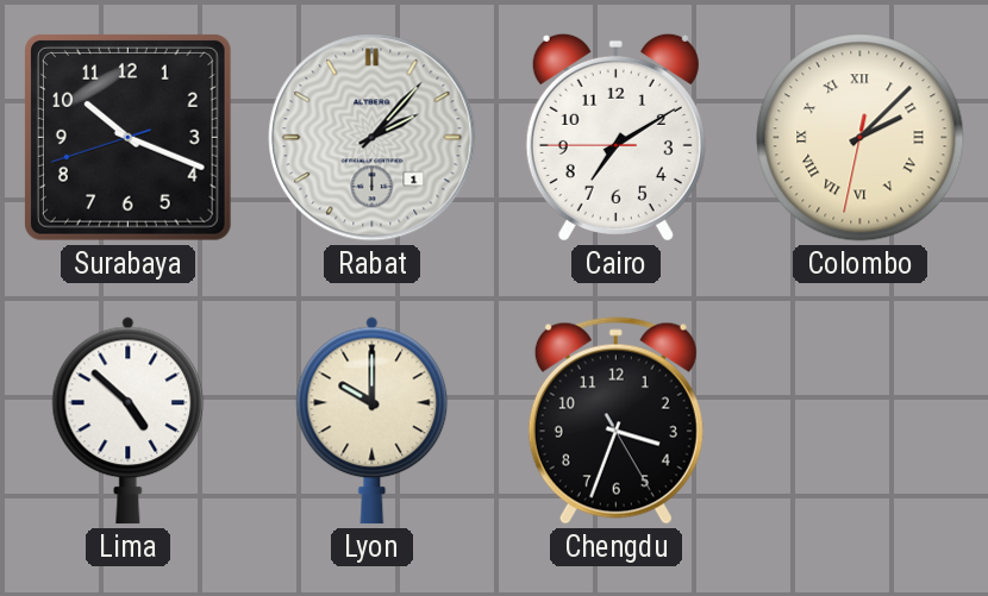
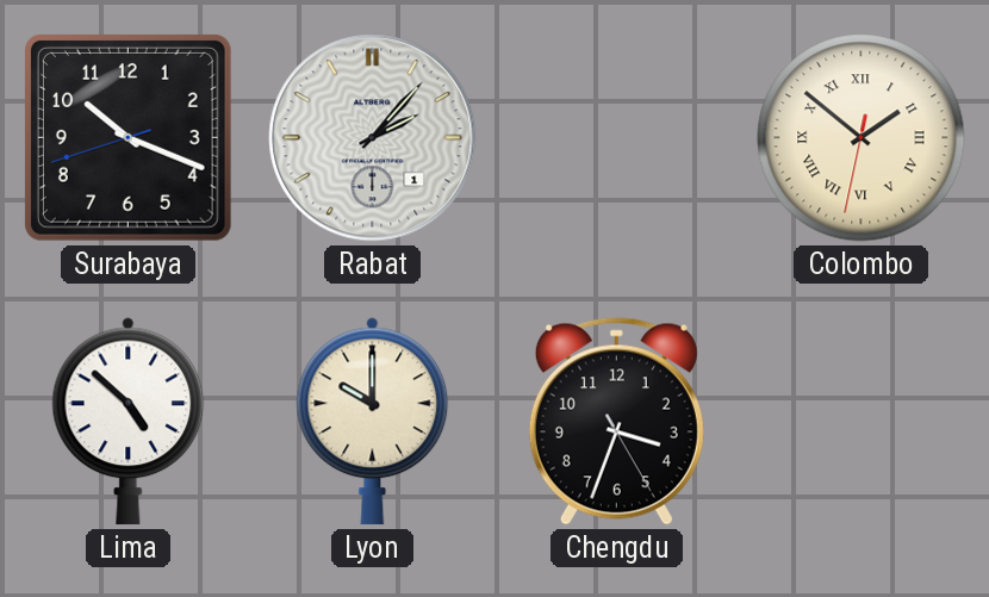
Cairo: 7:09 -> none (615, 137)
Colombo: 2:07 -> 1:51 (862, 138)
